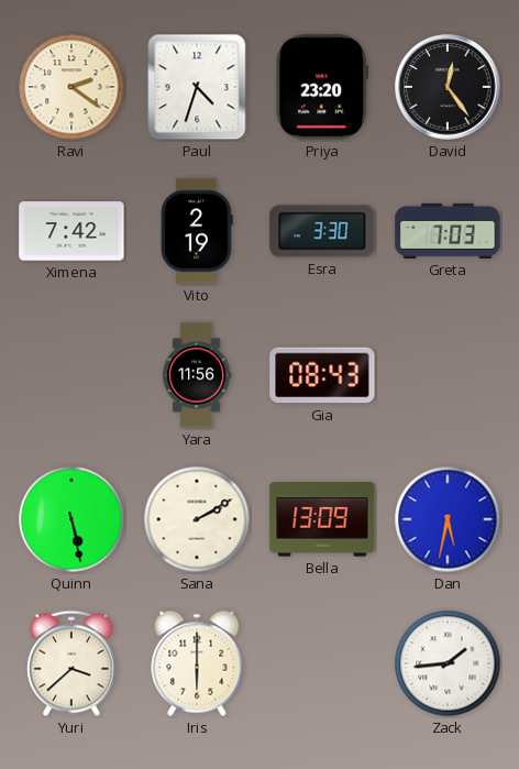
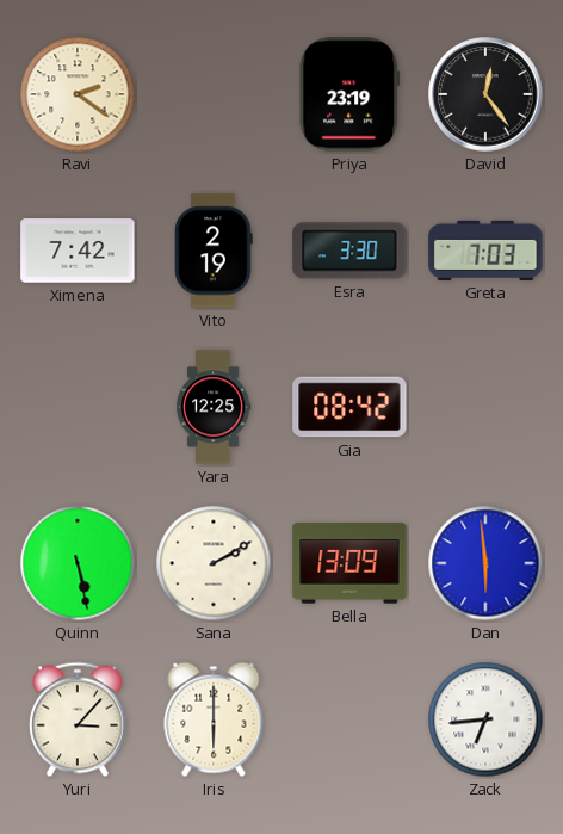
Paul: 4:33 -> none (197, 87)
Priya: 23:20 -> 23:19 (348, 94)
Yara: 11:56 -> 12:25 (214, 407)
Gia: 08:43 -> 08:42 (349, 407)
Dan: 5:32 -> 5:59 (485, 563)
Yuri: 3:38 -> 3:07 (78, 719)
Zack: 1:44 -> 6:44 (485, 719)
